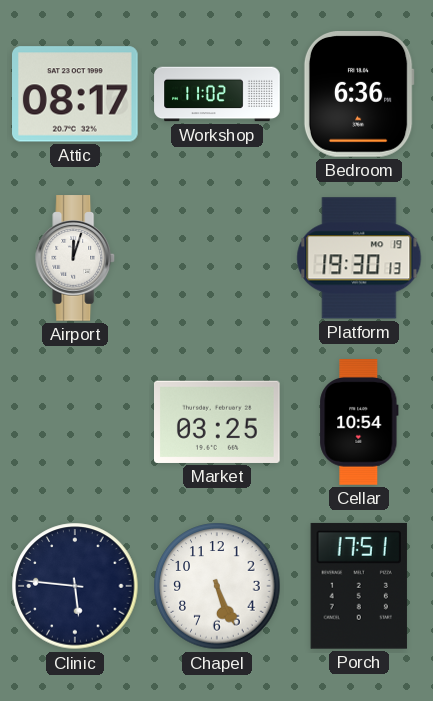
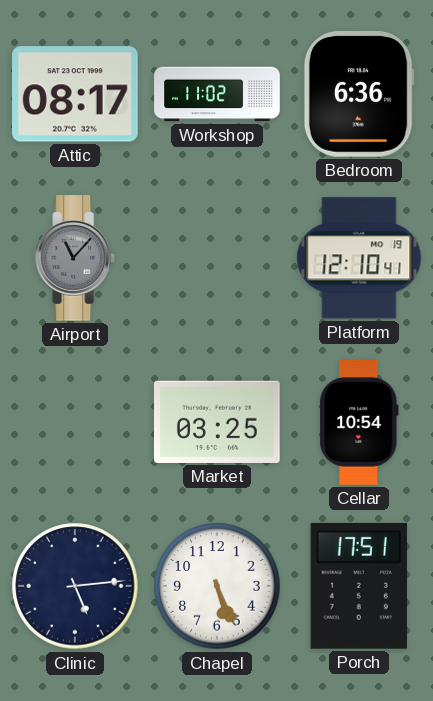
Airport: 12:03 -> 11:07 (76, 258)
Airport dial: white -> grey (76, 258)
Platform: 19:30 -> 12:10 (359, 258)
Clinic: 5:46 -> 5:14 (75, 586)
